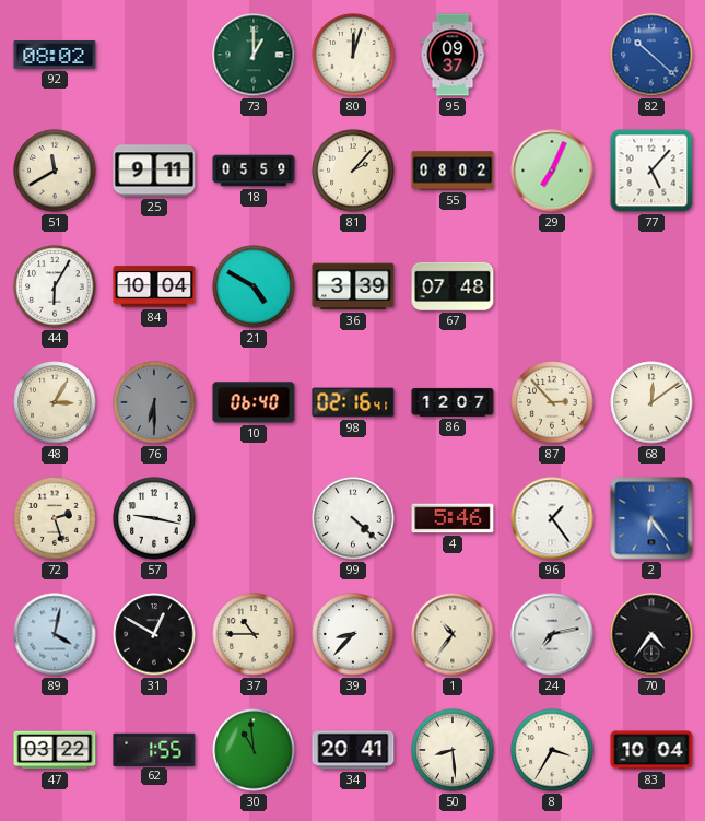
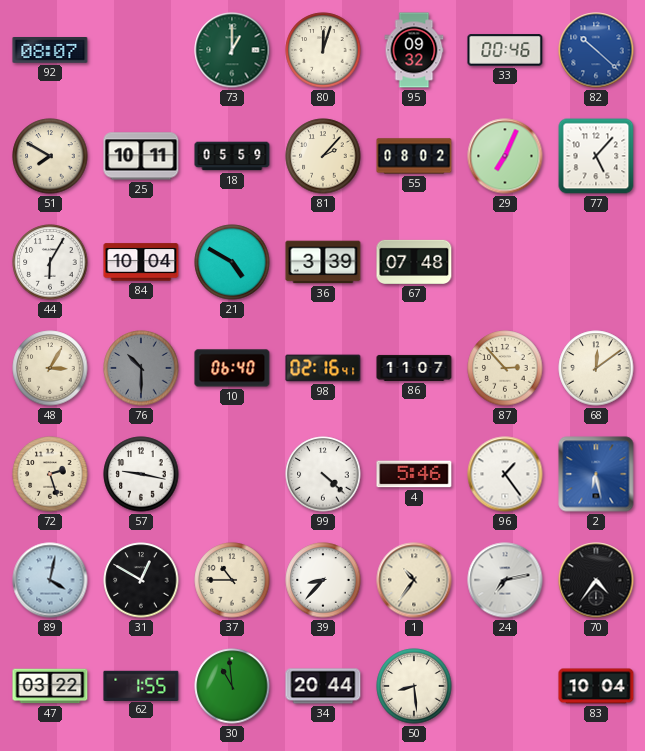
92: 08:02 -> 08:07 (50, 50)
95: 09:37 -> 09:32 (414, 50)
33: none -> 00:46 (505, 50)
51: 11:40 -> 7:50 (50, 156)
25: 9:11 -> 10:11 (141, 156)
76: 6:30 -> 10:30 (141, 368)
86: 12:07 -> 11:07 (414, 368)
2: 6:24 -> 6:28 (596, 474)
34: 20:41 -> 20:44 (323, 686)
8: 3:35 -> none (552, 750)
